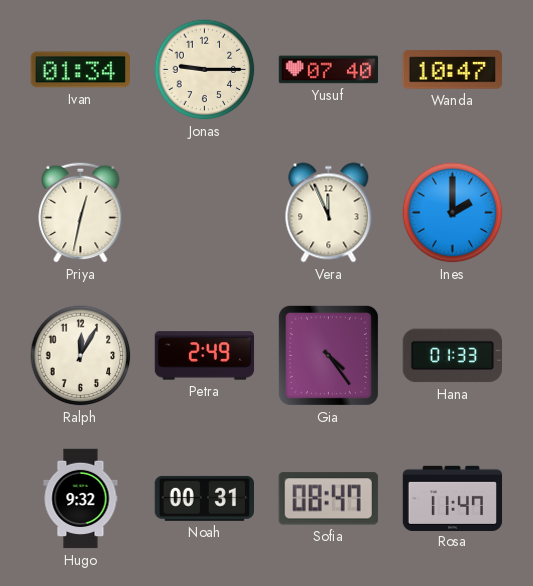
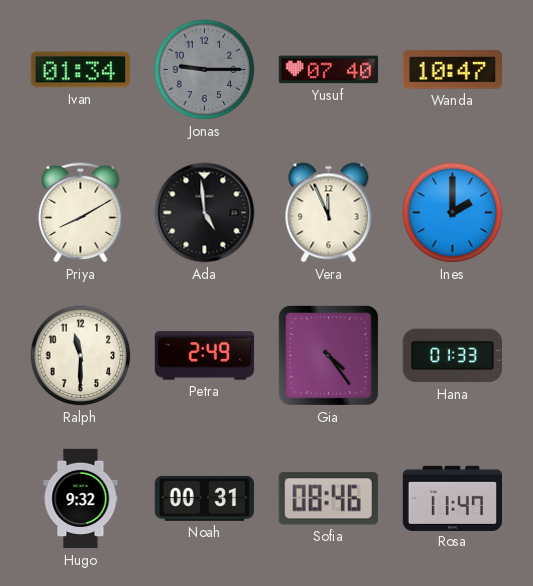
Jonas dial: cream -> grey (205, 70)
Priya: 12:32 -> 8:10 (81, 212)
Ada: none -> 4:59 (205, 213)
Ralph: 12:05 -> 11:30 (81, 356)
Sofia: 08:47 -> 08:46 (328, 499)
